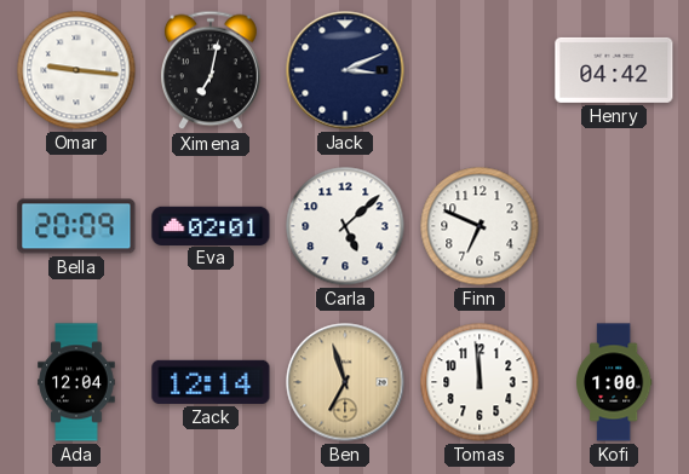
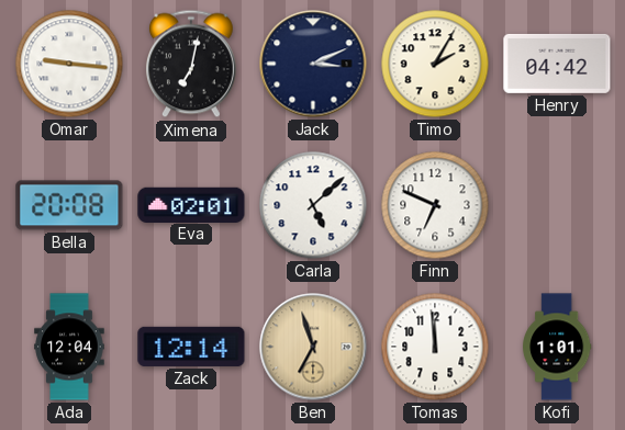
Timo: none -> 2:05 (435, 64)
Bella: 20:09 -> 20:08 (69, 205)
Kofi: 1:00 -> 1:01 (557, 347)
